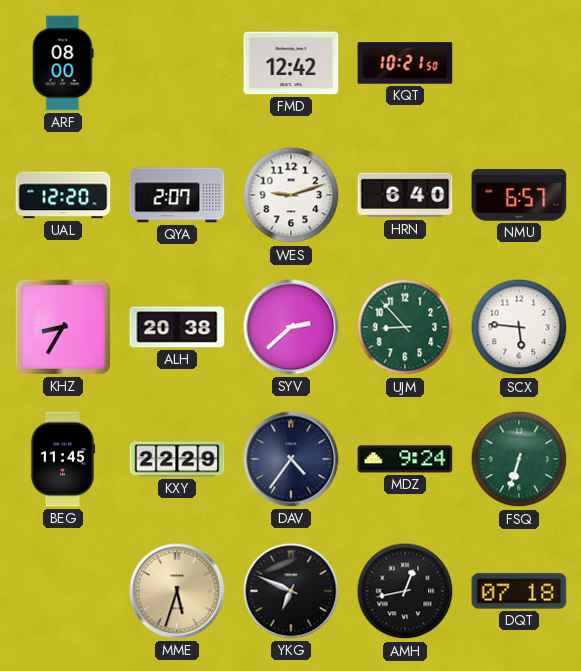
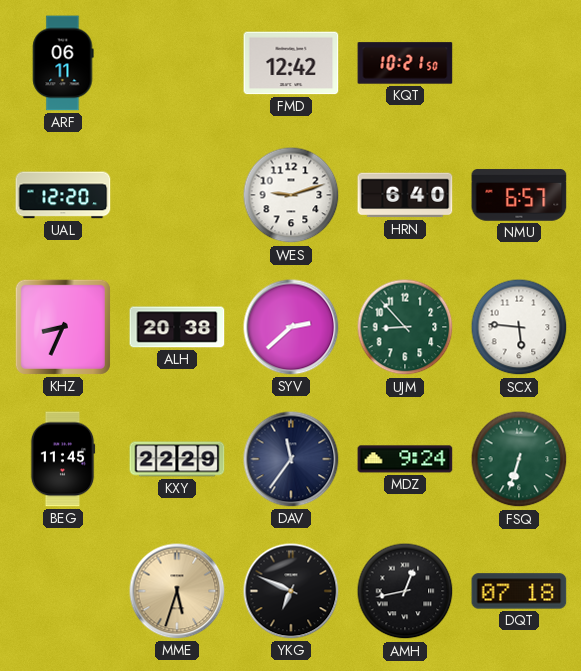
ARF: 08:00 -> 06:11 (63, 63)
QYA: 2:07 -> none (177, 195)
KHZ: 8:35 -> 8:34 (63, 327)
DAV: 4:36 -> 11:36 (291, 459)
